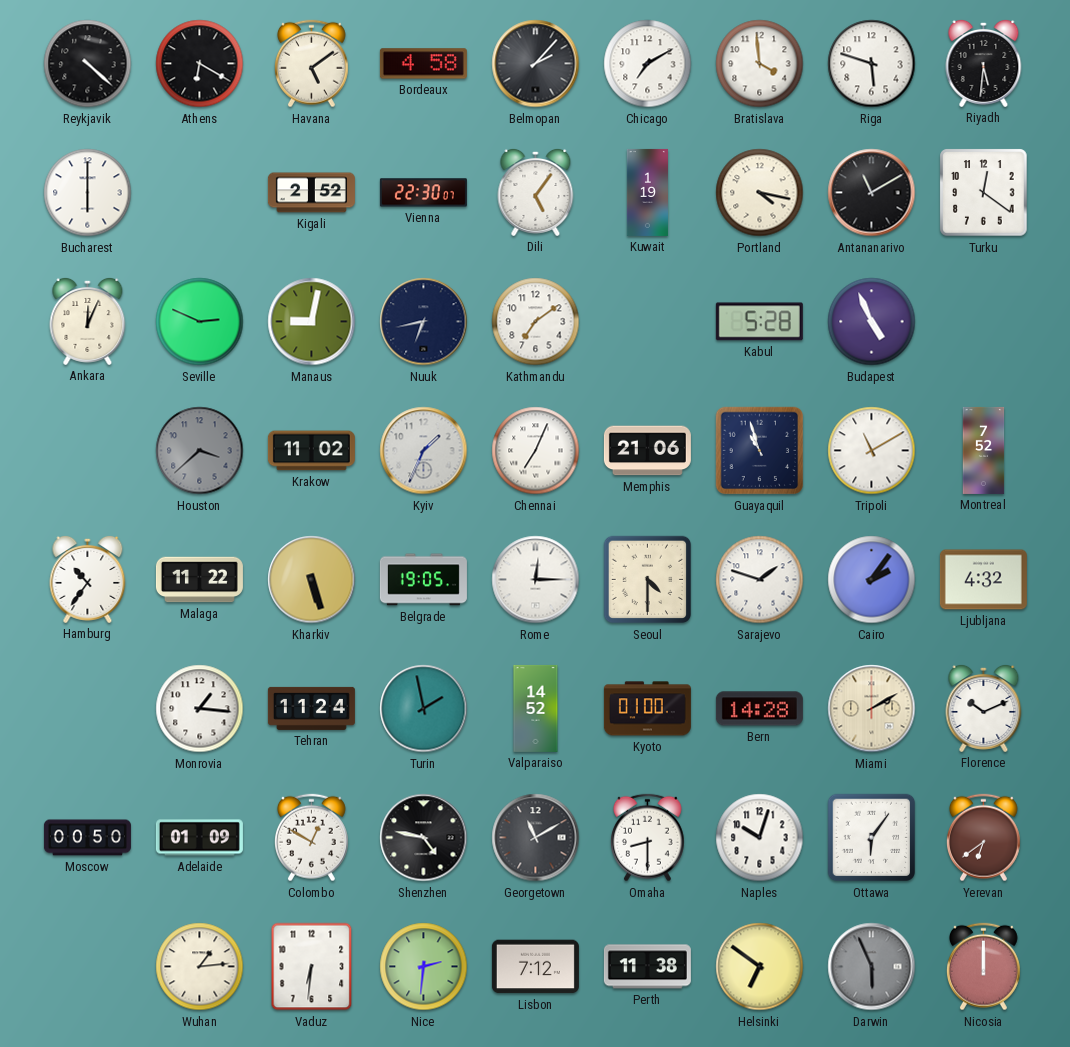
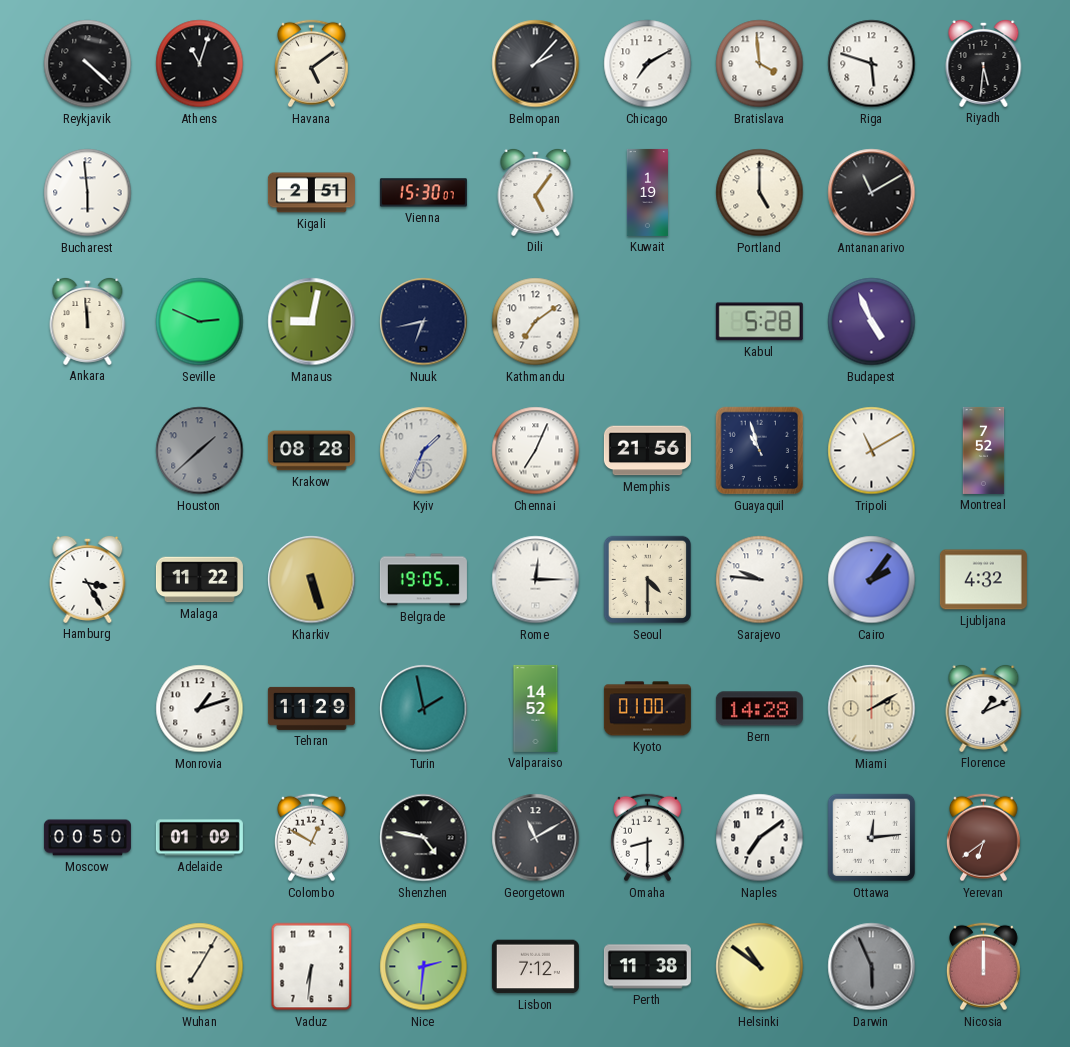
Athens: 6:20 -> 11:03 (200, 64)
Bordeaux: 4:58 -> none (423, 64)
Bucharest: 6:00 -> 5:59 (88, 193)
Kigali: 2:52 -> 2:51 (311, 193)
Vienna: 22:30 -> 15:30 (423, 193)
Portland: 4:17 -> 5:00 (760, 193)
Turku: 12:21 -> none (984, 193)
Ankara: 12:04 -> 11:59 (88, 321)
Houston: 3:38 -> 1:38 (200, 451)
Krakow: 11:02 -> 08:28 (311, 451)
Memphis: 21:06 -> 21:56 (647, 451)
Hamburg: 10:36 -> 3:25 (88, 579)
Sarajevo: 1:48 -> 9:46 (760, 580)
Monrovia: 1:16 -> 1:12 (200, 709)
Tehran: 11:24 -> 11:29 (311, 708)
Florence: 10:11 -> 1:11 (984, 708)
Naples: 10:03 -> 7:09 (760, 838)
Ottawa: 6:06 -> 12:14 (872, 838)
Wuhan: 1:14 -> 7:05 (200, 967)
Helsinki: 6:51 -> 10:51 (760, 967)
